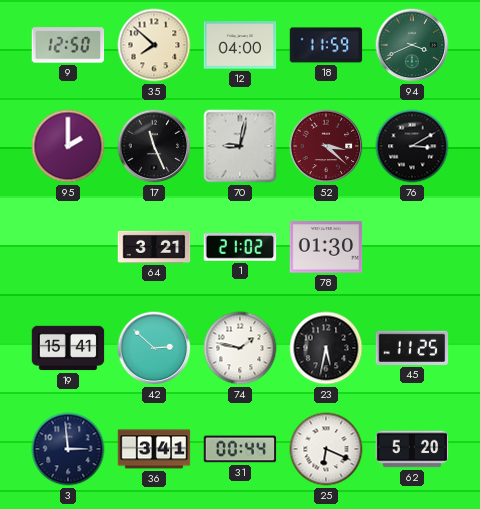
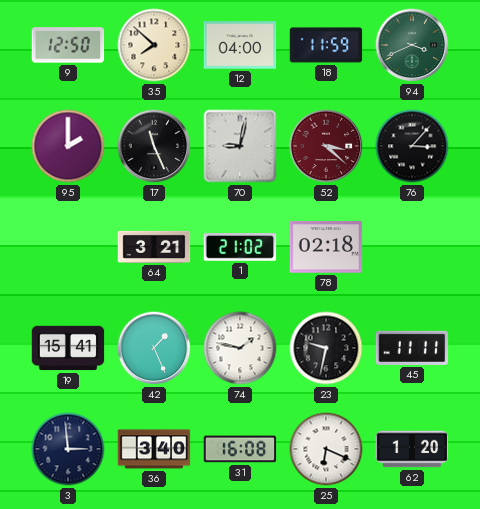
76: 3:10 -> 3:07 (412, 146)
78: 01:30 -> 02:18 (326, 247)
42: 2:52 -> 1:26 (154, 348)
23: 5:32 -> 9:32 (326, 348)
45: 11:25 -> 11:11 (412, 348)
36: 3:41 -> 3:40 (154, 449)
31: 00:44 -> 16:08 (240, 449)
62: 5:20 -> 1:20 (412, 449)
